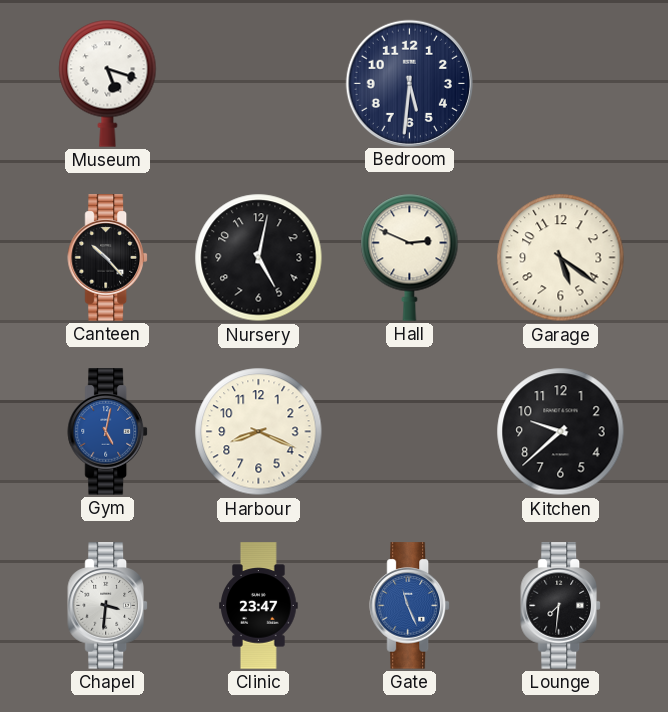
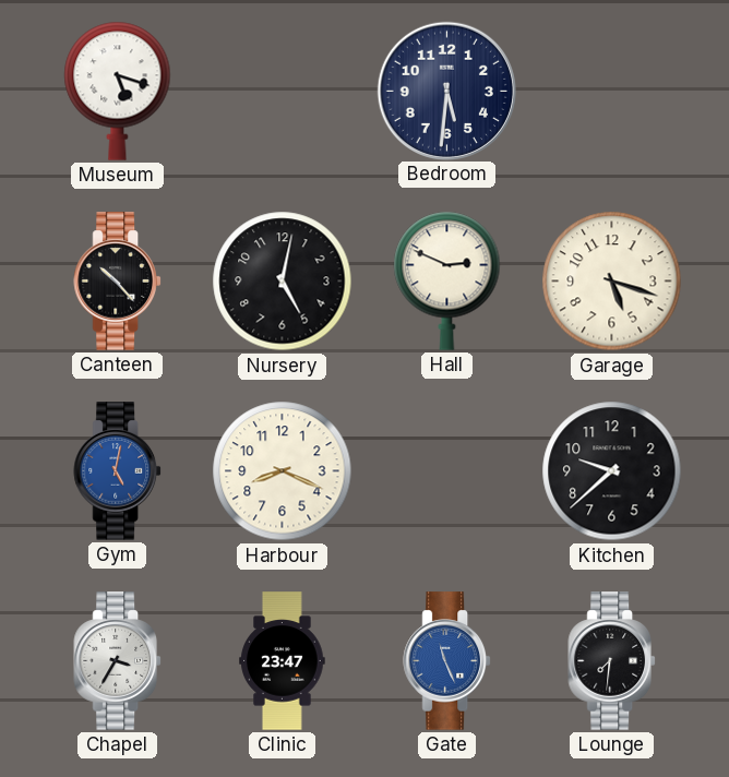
Garage: 5:21 -> 5:18 (612, 282)
Chapel: 3:31 -> 3:35 (117, 661)
